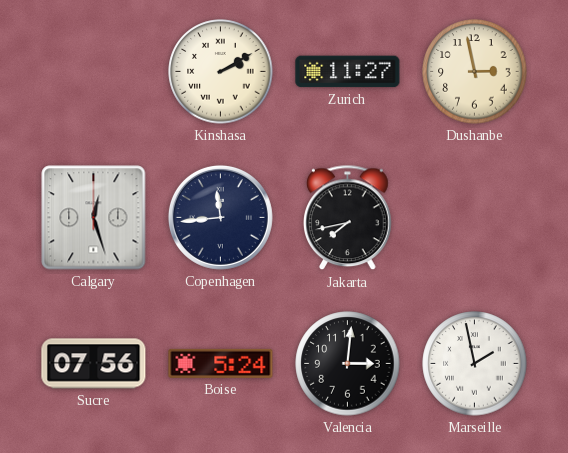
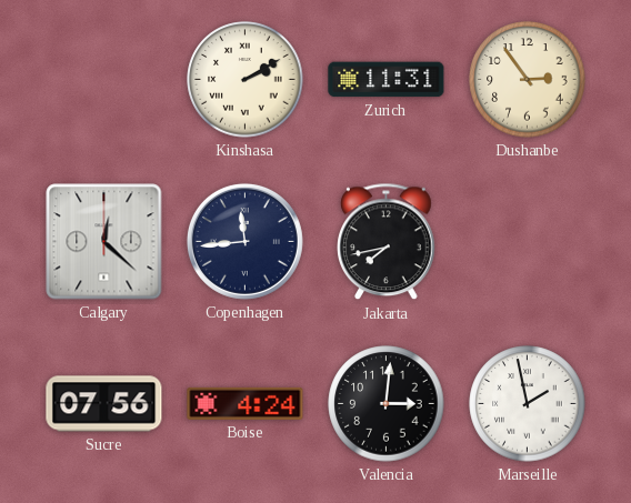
Zurich: 11:27 -> 11:31 (387, 80)
Dushanbe: 2:58 -> 2:54 (528, 80)
Calgary: 12:27 -> 12:22 (104, 242)
Boise: 5:24 -> 4:24 (246, 403)
